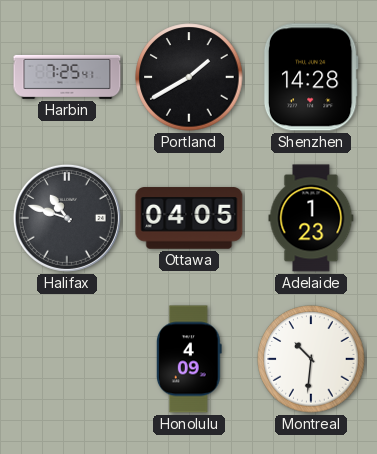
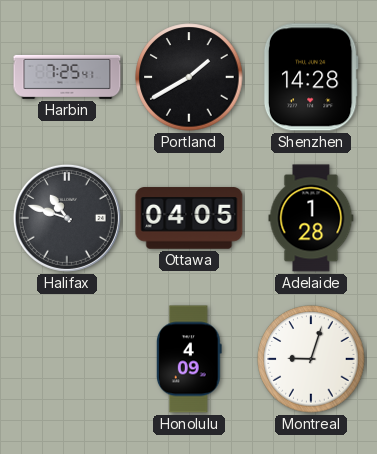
Adelaide: 1:23 -> 1:28 (311, 218)
Montreal: 10:31 -> 9:03 (311, 359)
